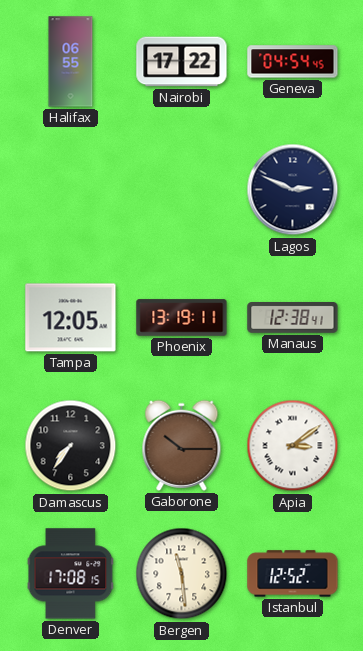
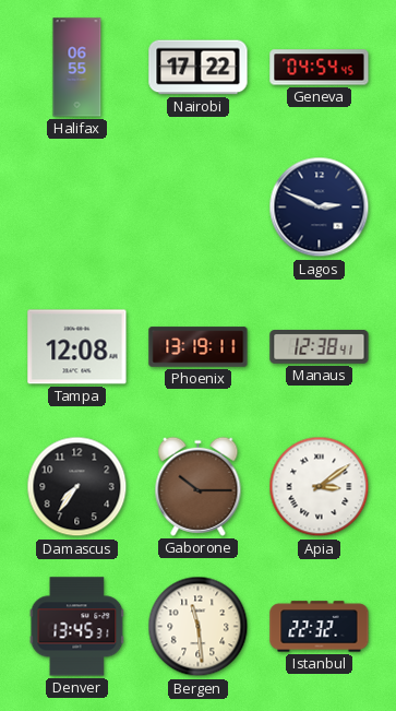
Tampa: 12:05 -> 12:08 (77, 347)
Denver: 17:08 -> 13:45 (77, 627)
Istanbul: 12:52 -> 22:32 (320, 627)
